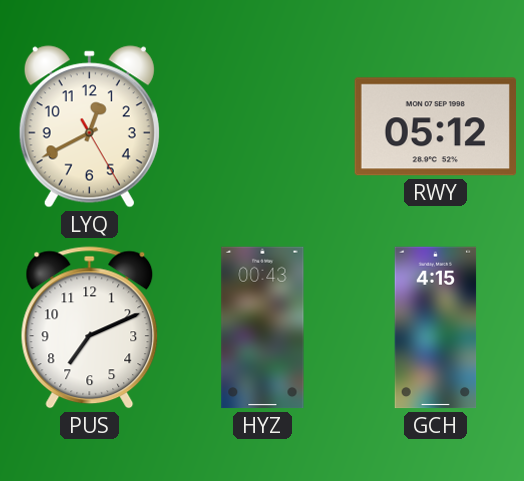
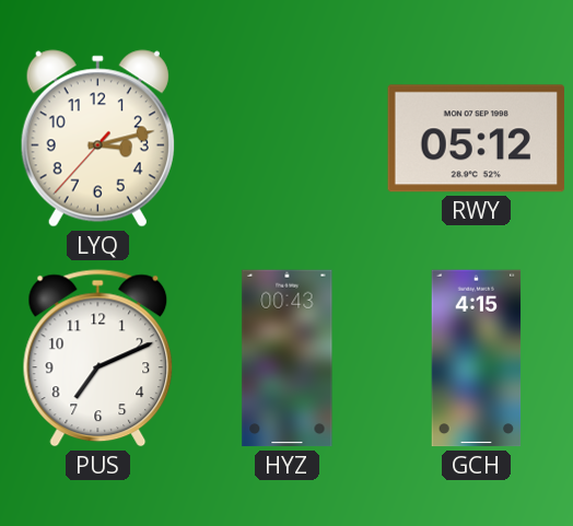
LYQ: 12:40 -> 3:12 (97, 139)
